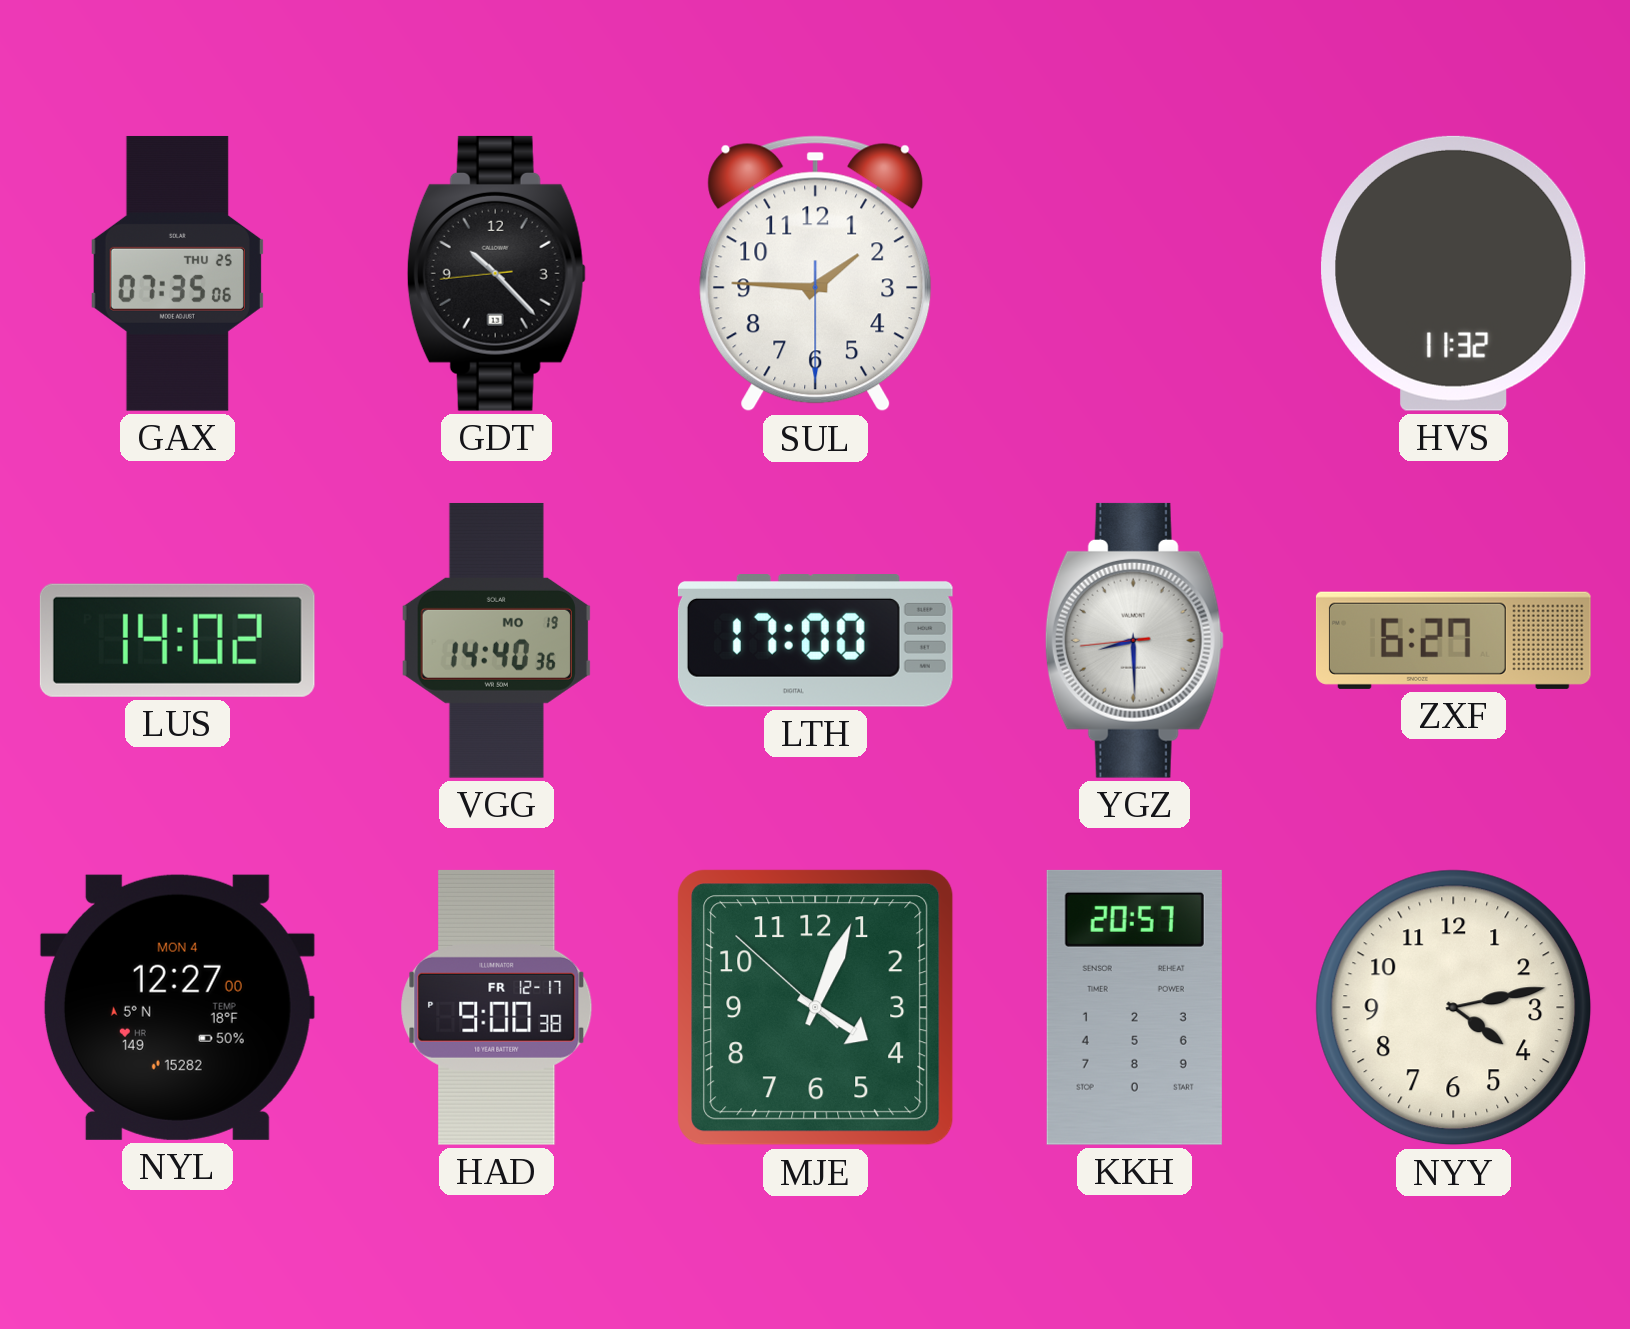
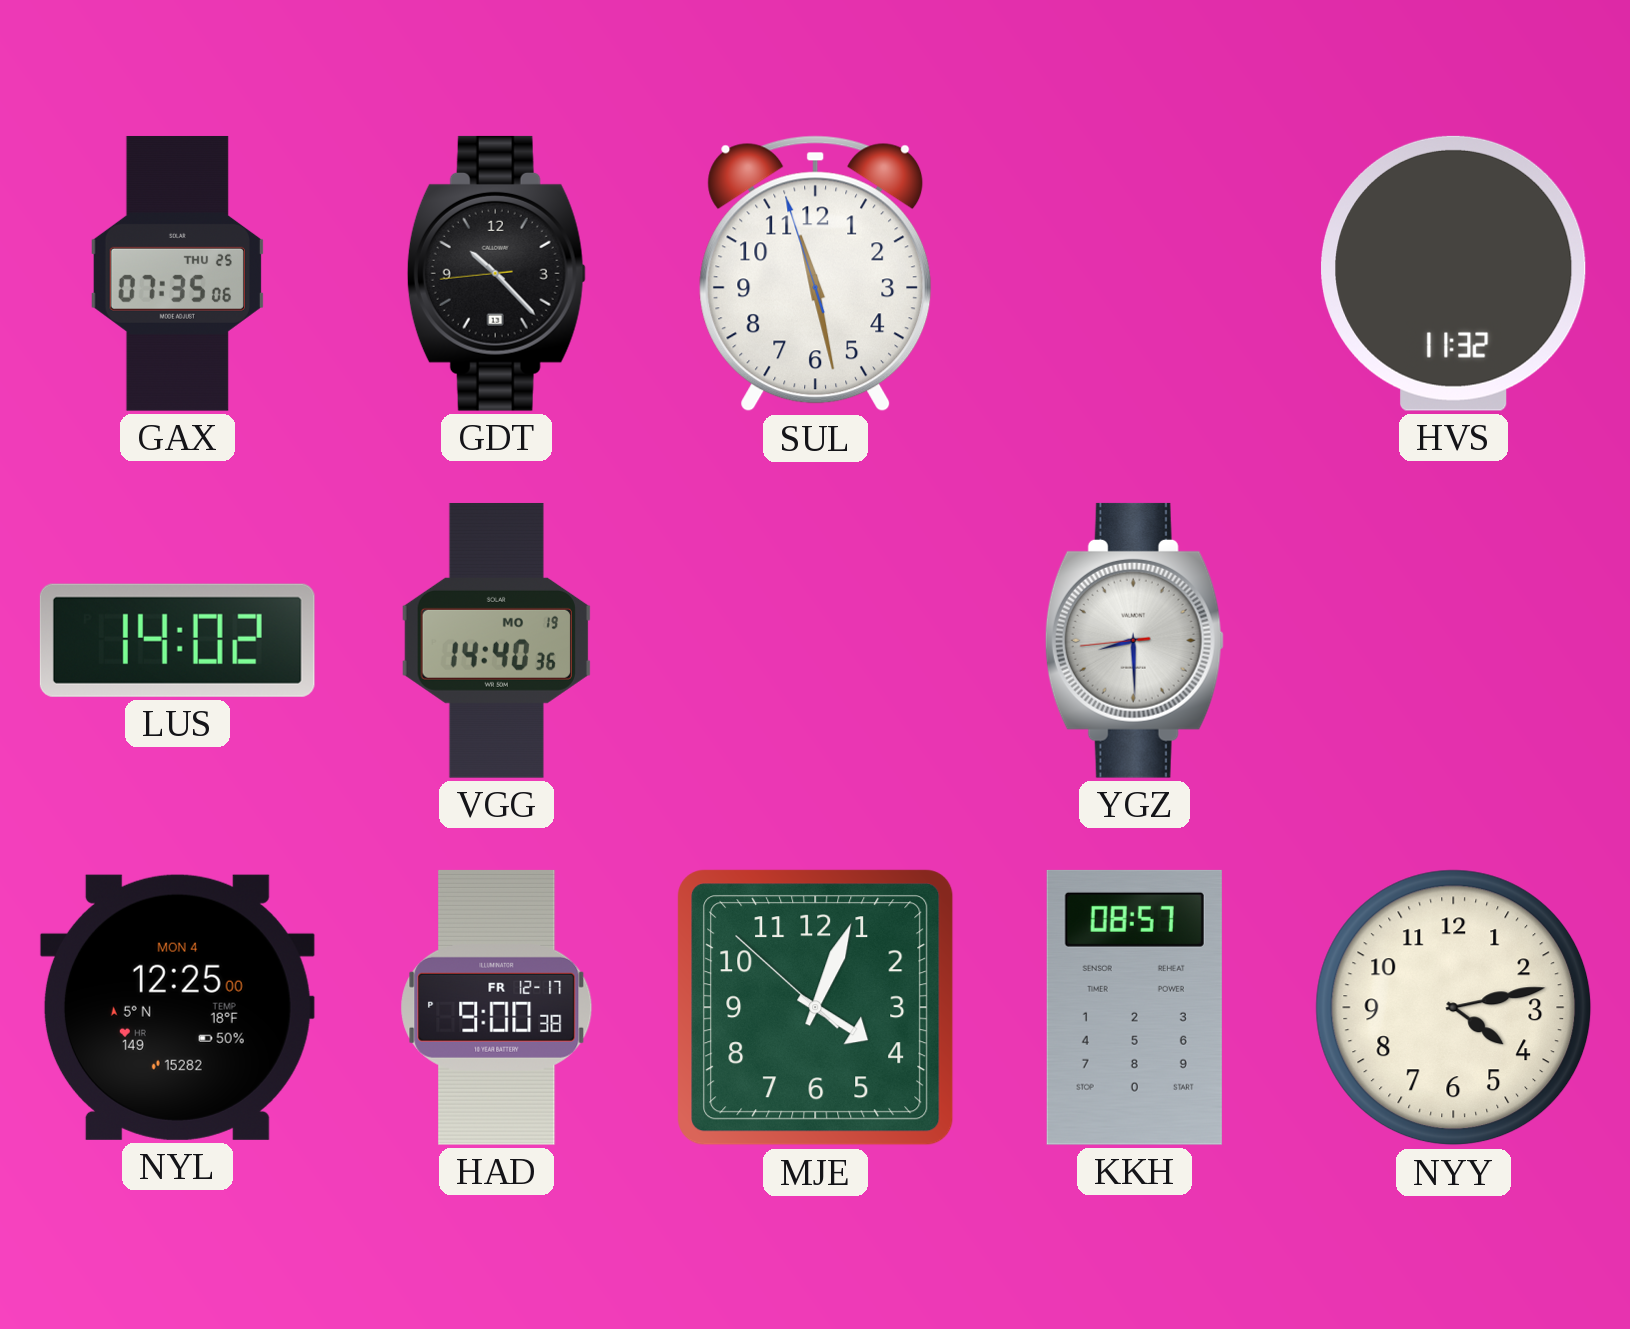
SUL: 1:45 -> 11:27 (816, 274)
LTH: 17:00 -> none (815, 641)
ZXF: 6:27 -> none (1453, 640)
NYL: 12:27 -> 12:25 (177, 1007)
KKH: 20:57 -> 08:57 (1134, 1007)
